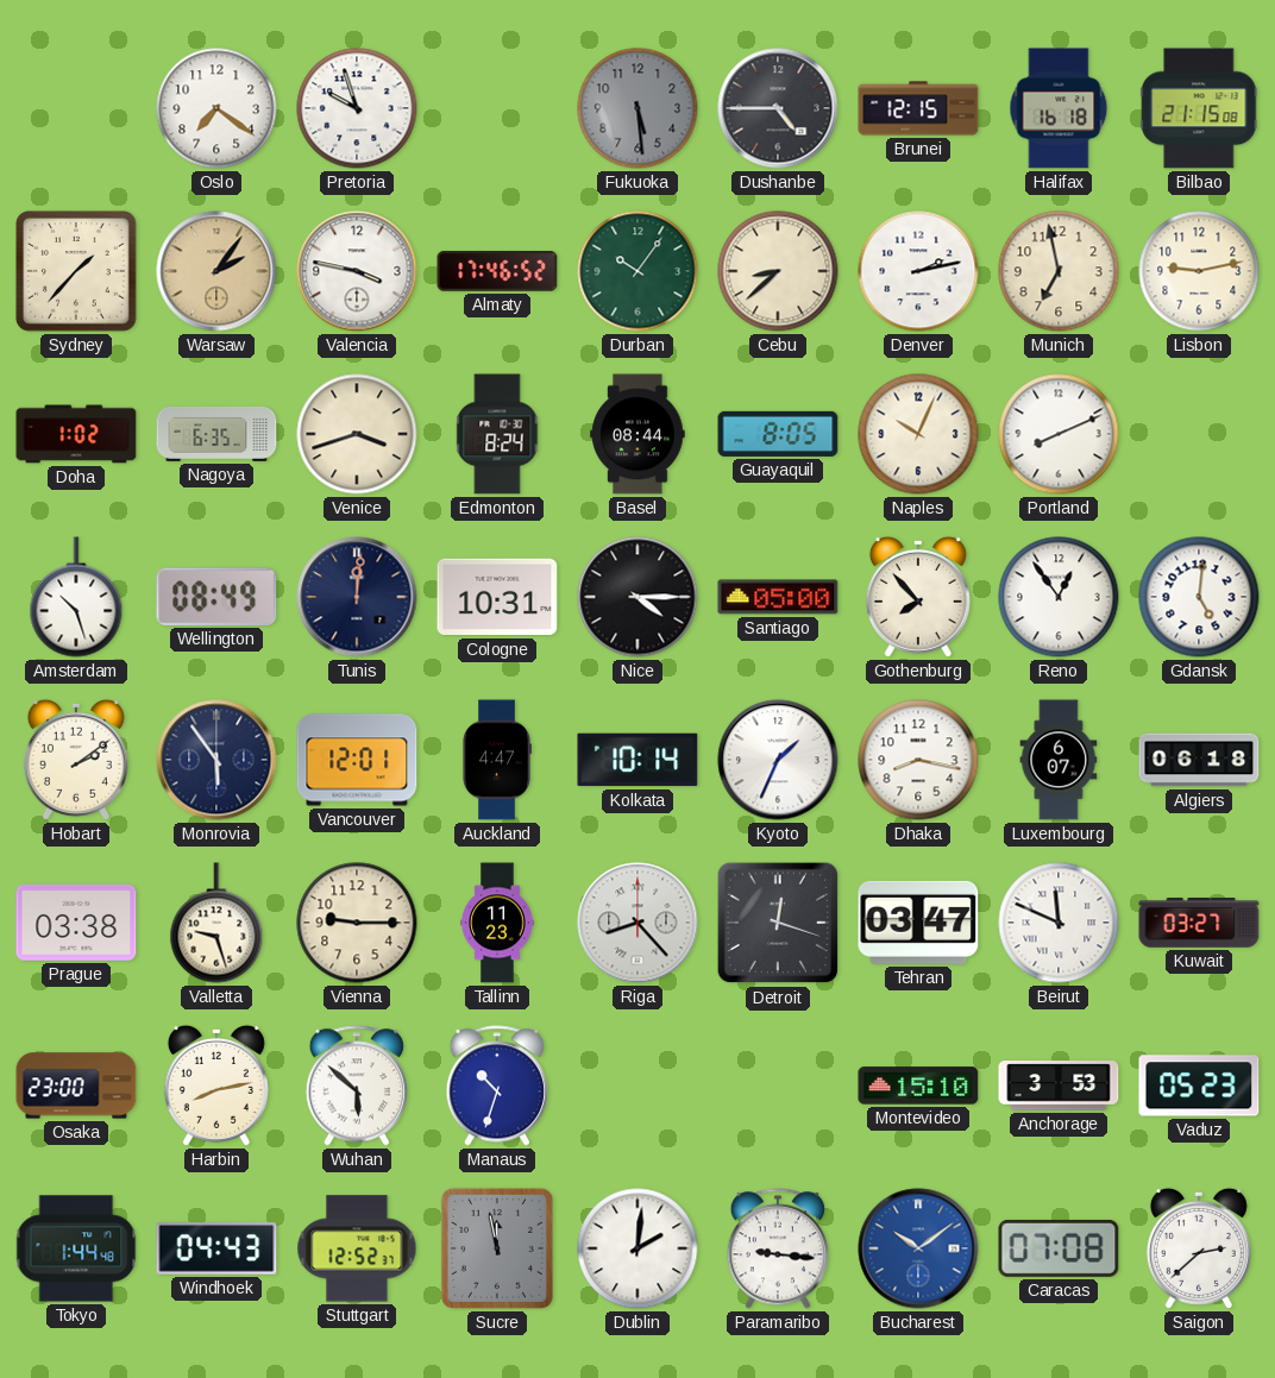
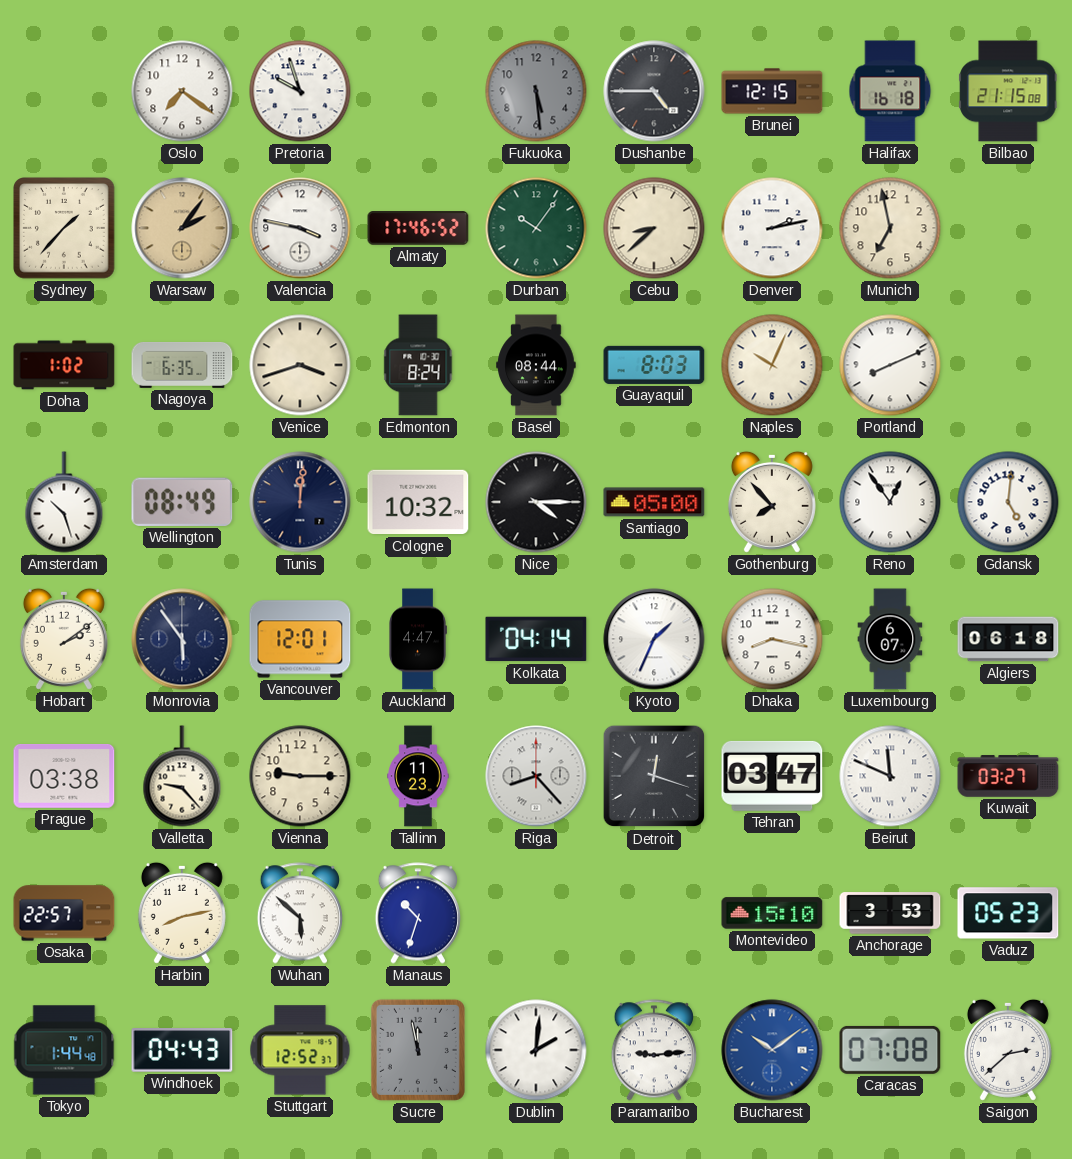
Lisbon: 9:13 -> none (1199, 271)
Guayaquil: 8:05 -> 8:03 (654, 365)
Cologne: 10:31 -> 10:32 (418, 502)
Kolkata: 10:14 -> 04:14 (536, 639)
Valletta: 9:27 -> 9:23 (182, 776)
Osaka: 23:00 -> 22:57 (64, 913)
Paramaribo: 9:16 -> 9:14 (654, 1050)
